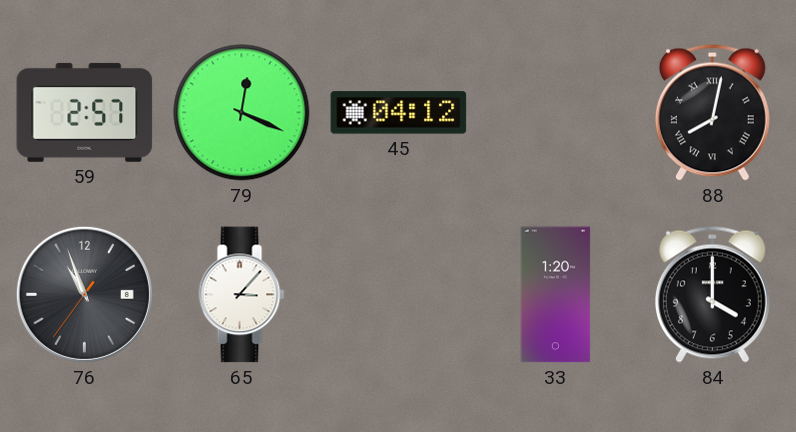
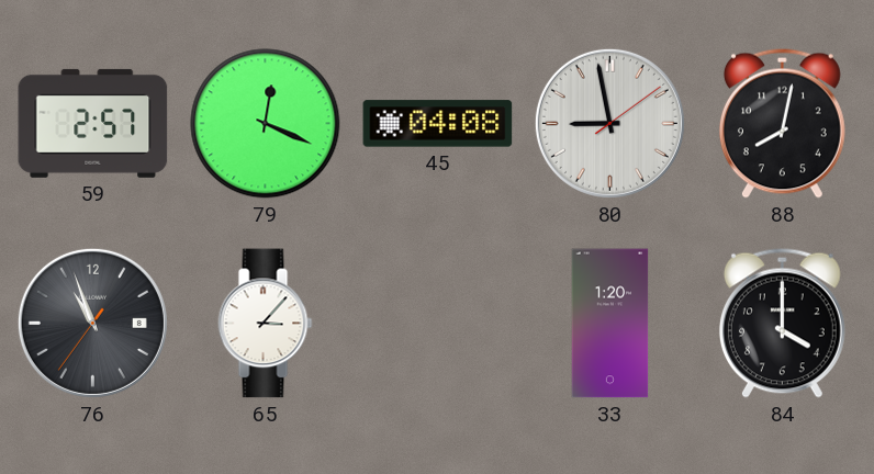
45: 04:12 -> 04:08 (438, 124)
80: none -> 8:58 (609, 123)
88 numerals: Roman -> Arabic (782, 123)
